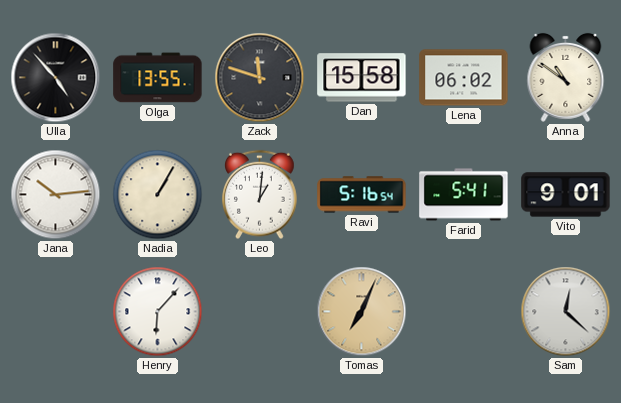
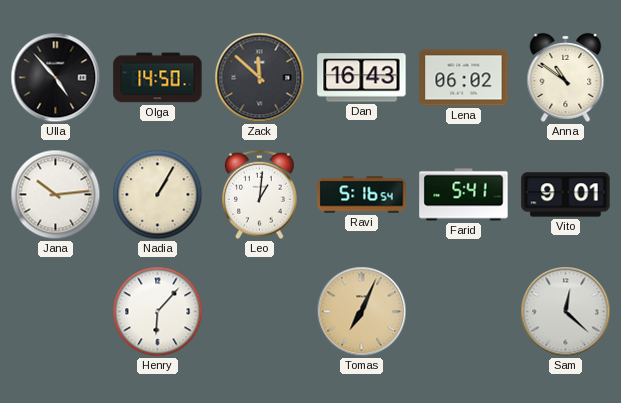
Olga: 13:55 -> 14:50 (158, 78)
Zack: 11:48 -> 11:52 (260, 78)
Dan: 15:58 -> 16:43 (362, 78)
